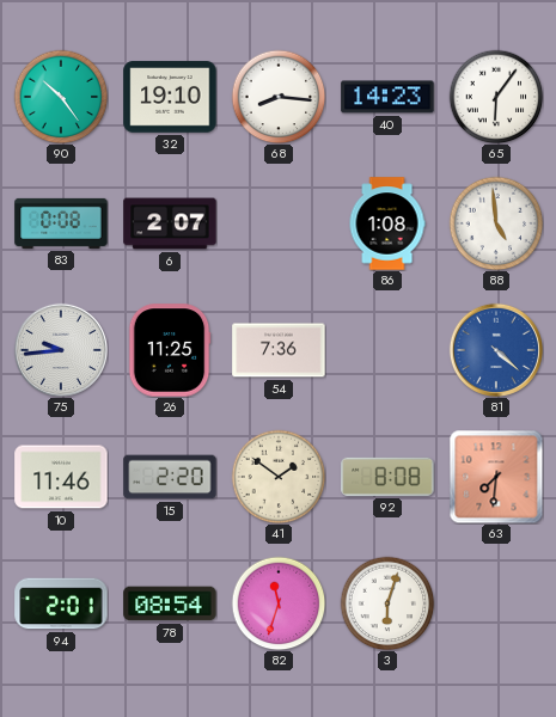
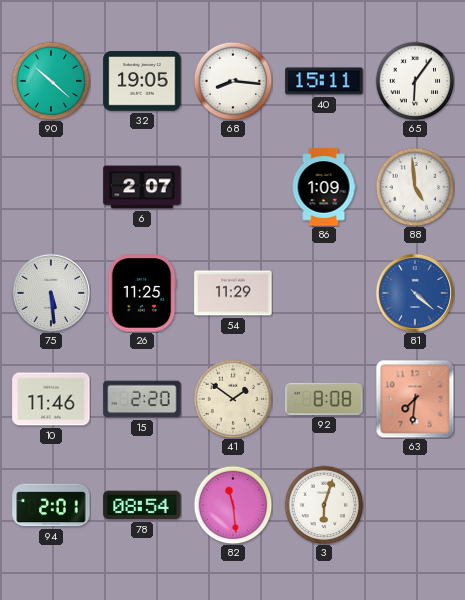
90: 10:24 -> 10:22 (51, 81)
32: 19:10 -> 19:05 (142, 81)
40: 14:23 -> 15:11 (324, 81)
83: 0:08 -> none (61, 223)
86: 1:08 -> 1:09 (324, 187)
75: 9:44 -> 5:29 (51, 293)
54: 7:36 -> 11:29 (233, 293)
82: 11:33 -> 11:29 (233, 505)
